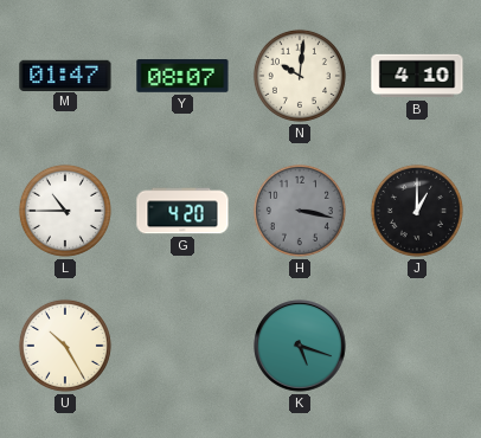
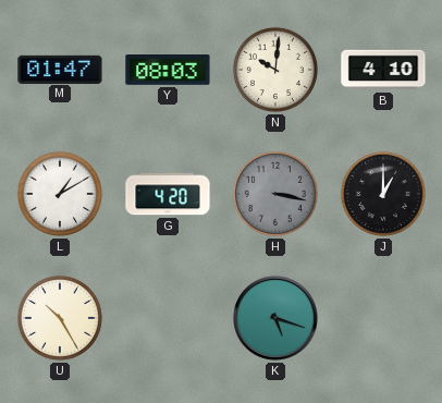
Y: 08:07 -> 08:03 (168, 71)
L: 10:45 -> 1:10 (60, 194)
